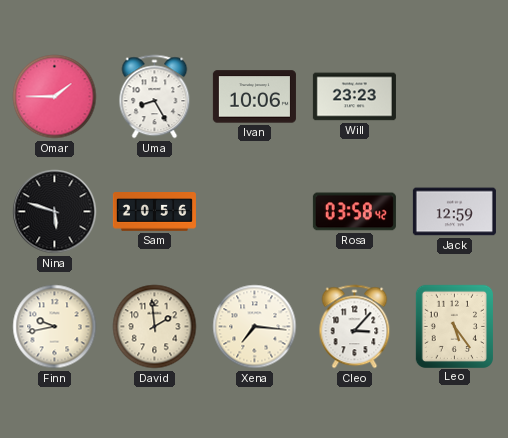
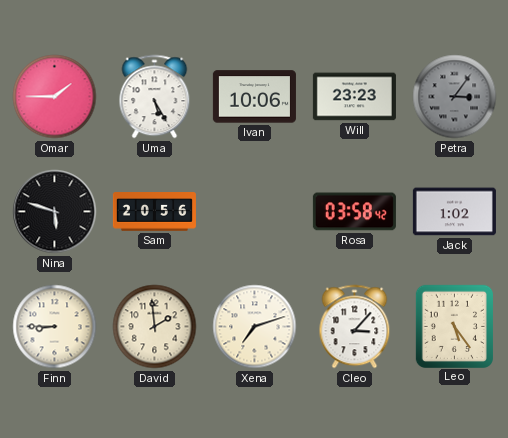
Uma: 8:25 -> 5:25 (155, 97)
Petra: none -> 3:06 (455, 97)
Jack: 12:59 -> 1:02 (454, 212)
Finn: 9:43 -> 8:45 (55, 327)
Xena: 7:16 -> 7:12 (255, 327)
